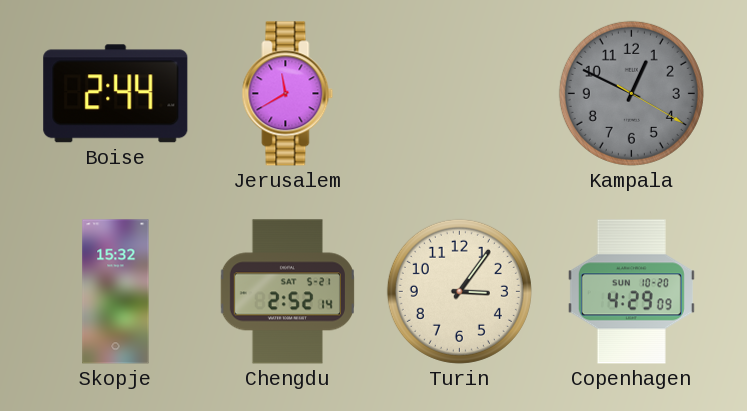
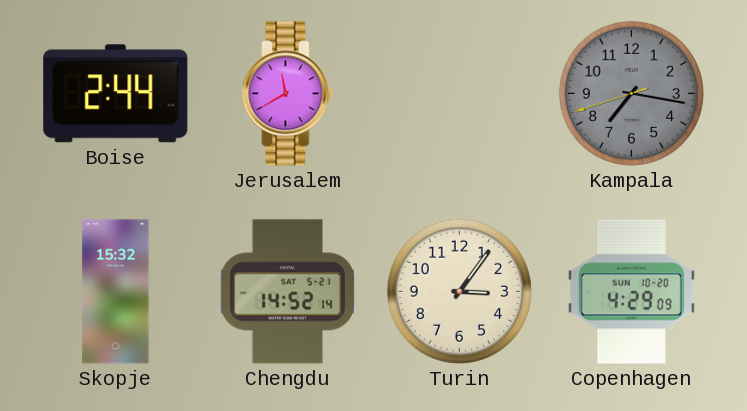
Kampala: 12:49 -> 7:16 (631, 93)
Chengdu: 2:52 -> 14:52 (287, 292)
